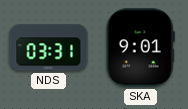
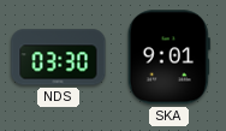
NDS: 03:31 -> 03:30 (59, 58)
